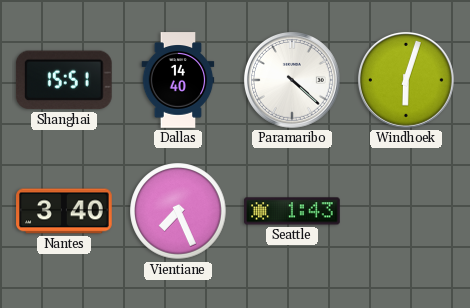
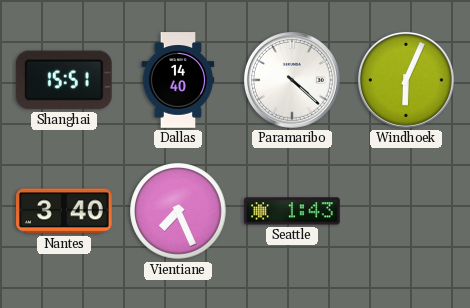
Windhoek: 6:03 -> 6:04 (406, 80)
